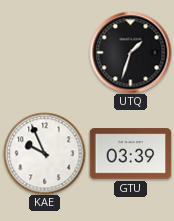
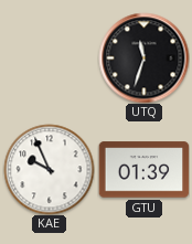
UTQ: 1:33 -> 11:33 (143, 57)
GTU: 03:39 -> 01:39 (143, 170)
